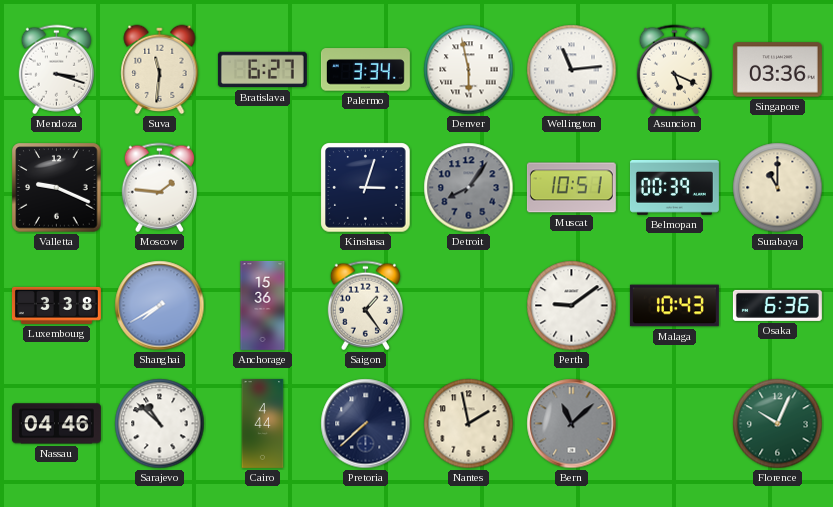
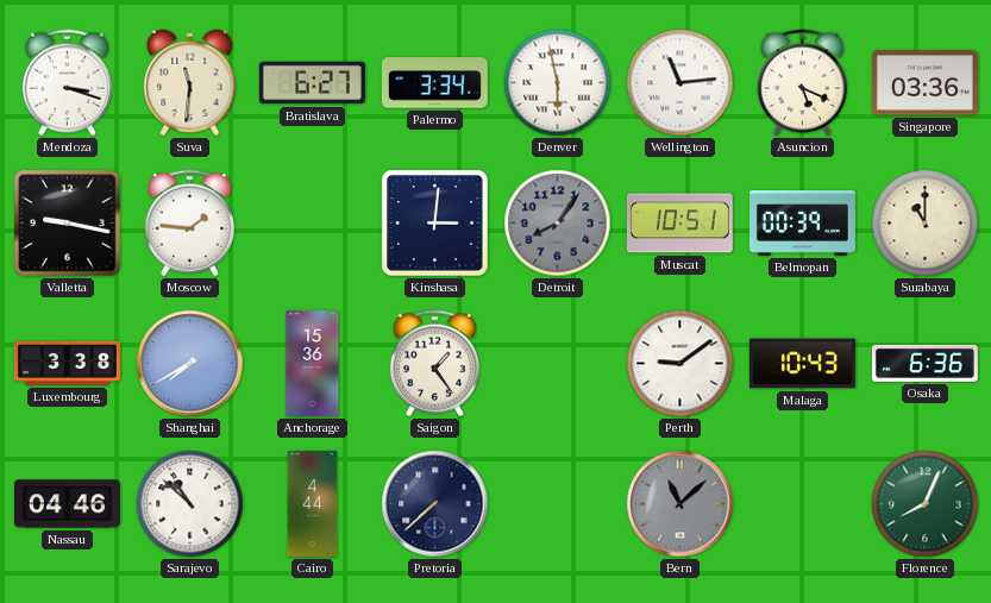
Valletta: 9:19 -> 9:17 (68, 224)
Kinshasa: 3:03 -> 3:01 (435, 224)
Nantes: 1:58 -> none (469, 424)
Florence: 10:04 -> 8:04 (926, 504)
